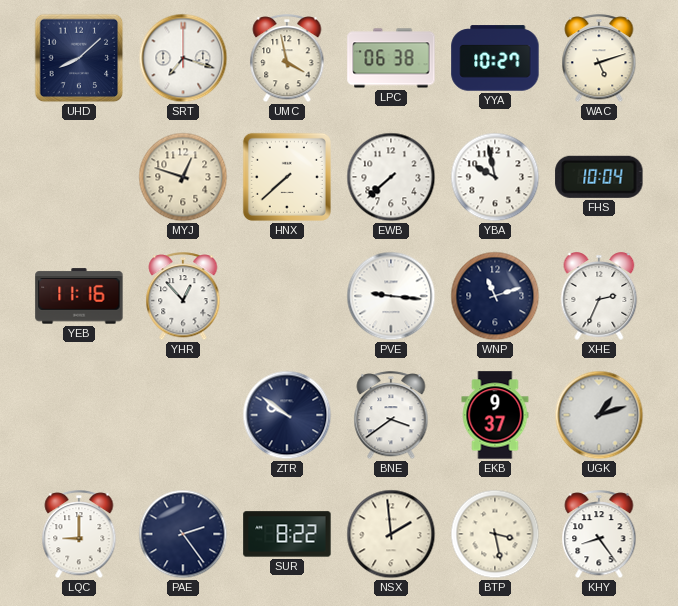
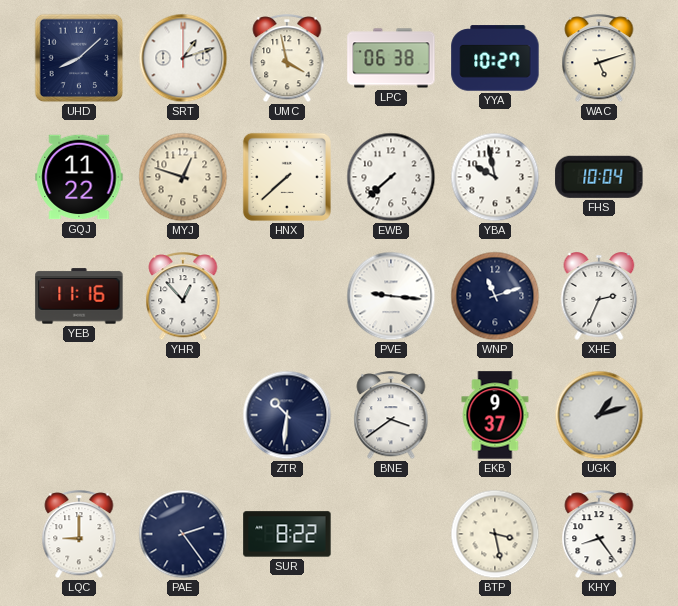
SRT: 7:18 -> 1:12 (183, 58)
GQJ: none -> 11:22 (79, 177)
ZTR: 9:51 -> 10:31 (287, 415)
NSX: 1:59 -> none (391, 534)
